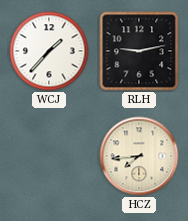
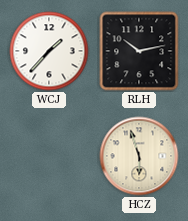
RLH: 9:13 -> 10:13 (139, 51)
HCZ: 7:44 -> 5:57 (139, 156)
